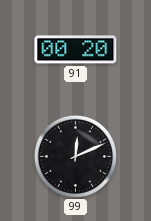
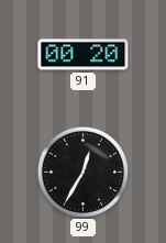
99: 12:11 -> 12:35 (82, 172)
